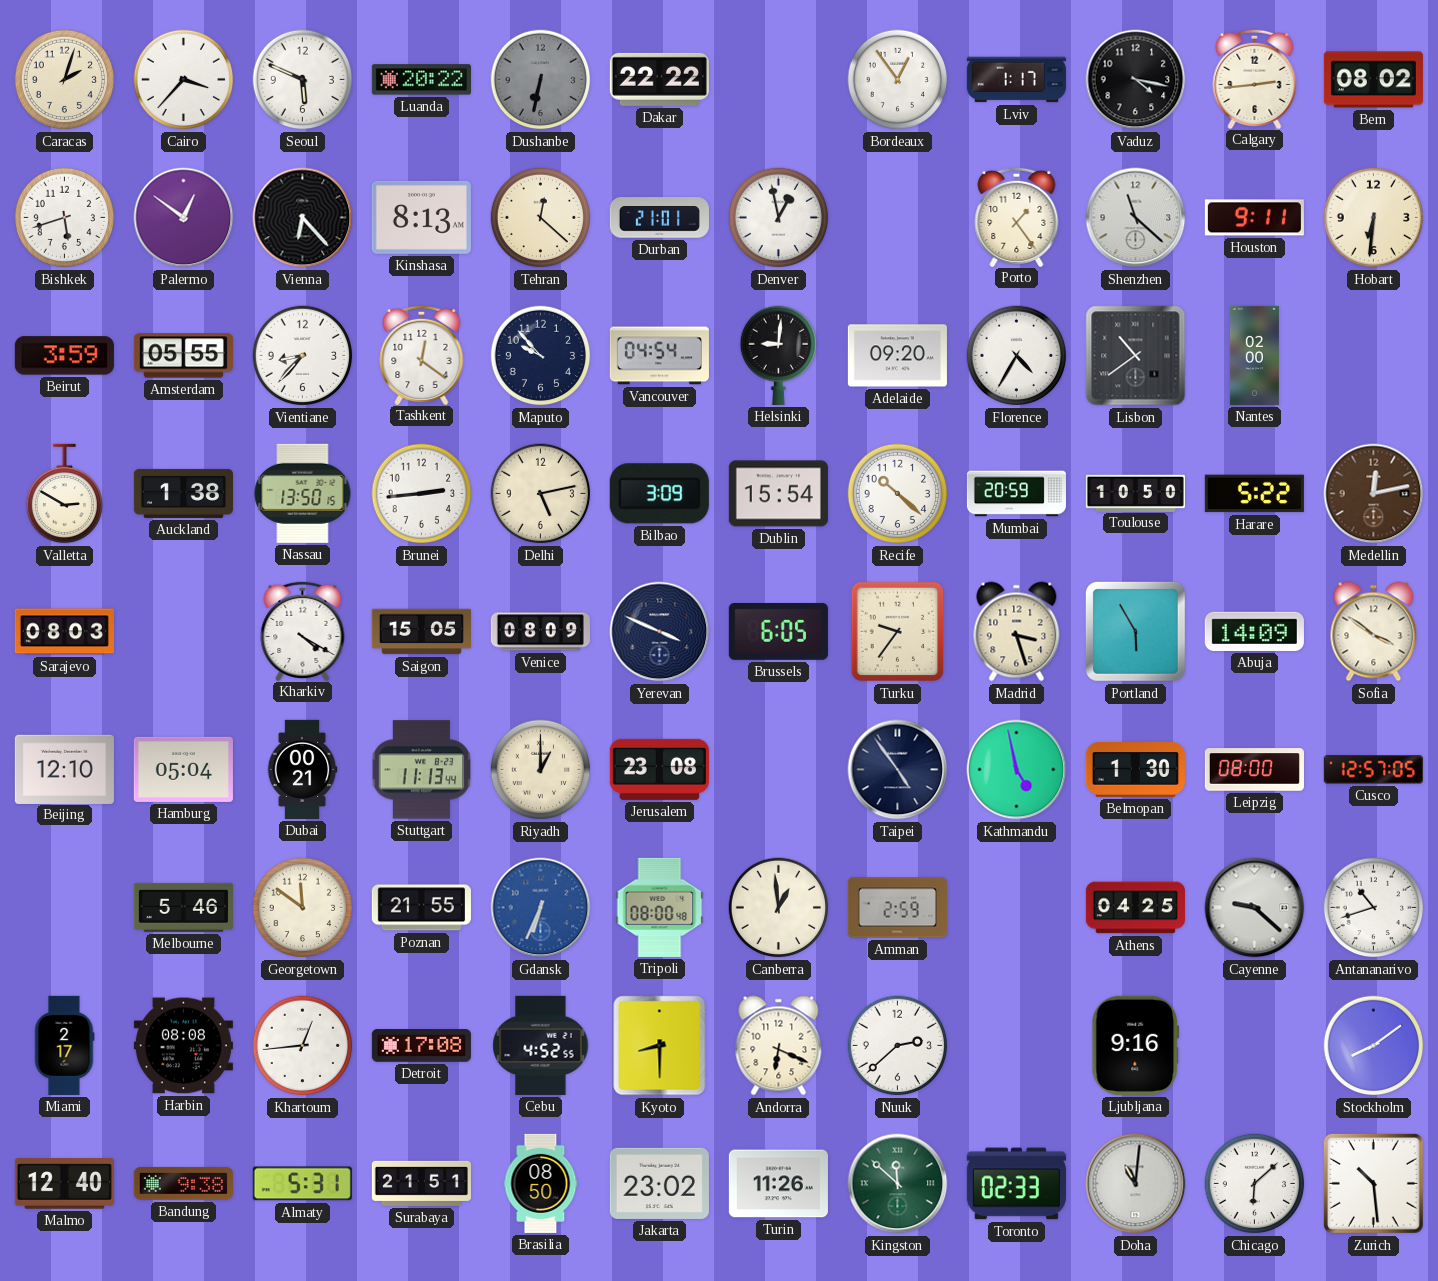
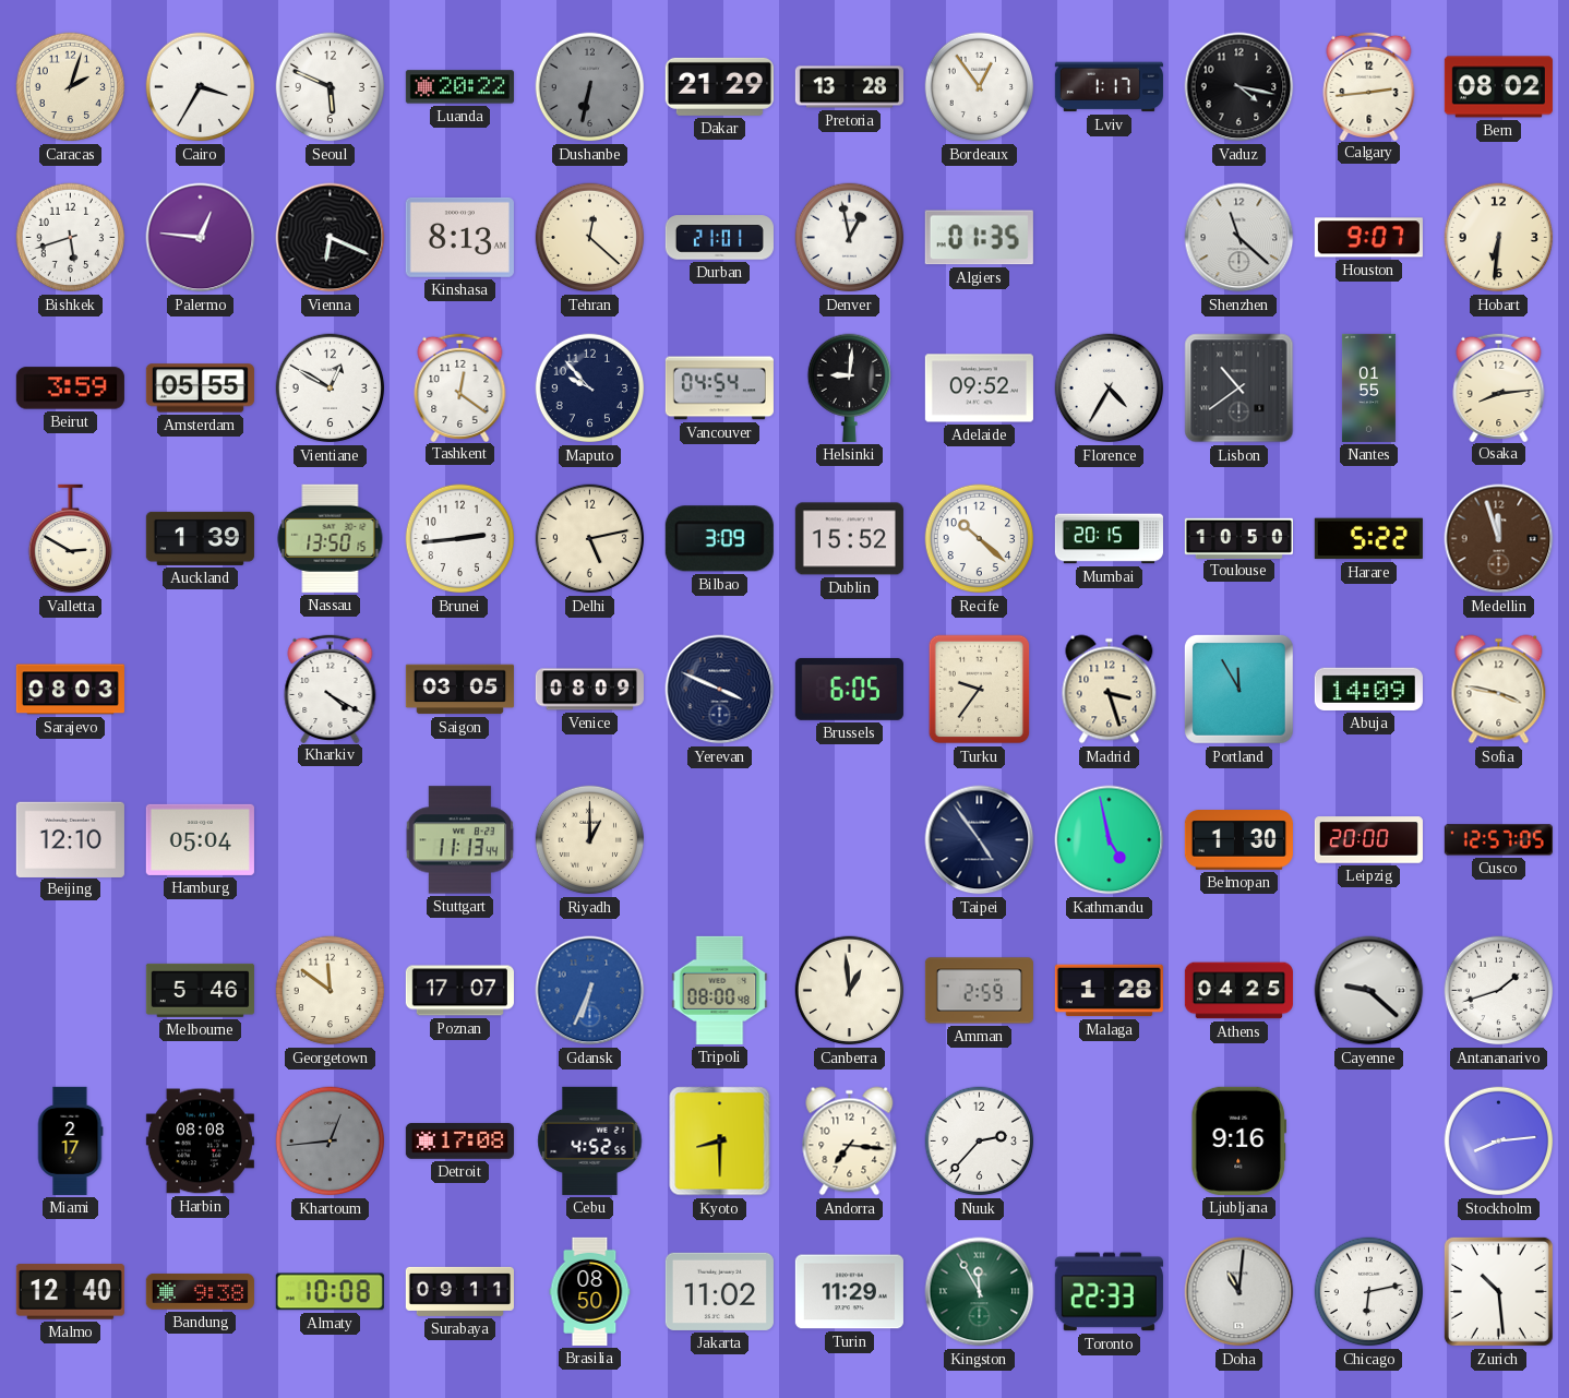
Cairo: 3:37 -> 3:35 (201, 87)
Dakar: 22:22 -> 21:29 (719, 86)
Pretoria: none -> 13:28 (849, 87)
Palermo: 12:51 -> 12:46 (201, 238)
Vienna: 6:23 -> 6:19 (331, 238)
Algiers: none -> 01:35 (979, 238)
Porto: 1:24 -> none (1017, 216)
Houston: 9:11 -> 9:07 (1368, 238)
Vientiane: 8:37 -> 12:50 (331, 389)
Adelaide: 09:20 -> 09:52 (979, 389)
Nantes: 02:00 -> 01:55 (1368, 387)
Osaka: none -> 8:14 (1499, 386)
Auckland: 1:38 -> 1:39 (200, 538)
Dublin: 15:54 -> 15:52 (849, 539)
Mumbai: 20:59 -> 20:15 (1109, 539)
Medellin: 12:13 -> 11:57 (1499, 539)
Saigon: 15:05 -> 03:05 (459, 690)
Portland: 5:55 -> 11:55 (1238, 689)
Sofia: 3:51 -> 3:47 (1499, 690)
Dubai: 00:21 -> none (302, 769)
Jerusalem: 23:08 -> none (659, 769)
Leipzig: 08:00 -> 20:00 (1368, 840)
Poznan: 21:55 -> 17:07 (459, 991)
Malaga: none -> 1:28 (1109, 991)
Antananarivo: 10:42 -> 1:42 (1499, 991)
Khartoum dial: white -> grey (331, 1142)
Andorra: 6:19 -> 7:16 (850, 1142)
Nuuk: 2:38 -> 2:37 (980, 1142)
Stockholm: 8:09 -> 8:14 (1499, 1142)
Almaty: 5:31 -> 10:08 (330, 1292)
Surabaya: 21:51 -> 09:11 (459, 1291)
Jakarta: 23:02 -> 11:02 (719, 1291)
Turin: 11:26 -> 11:29 (849, 1292)
Kingston: 11:52 -> 11:55 (980, 1292)
Toronto: 02:33 -> 22:33 (1109, 1292)
Chicago: 6:08 -> 6:13 (1369, 1292)
